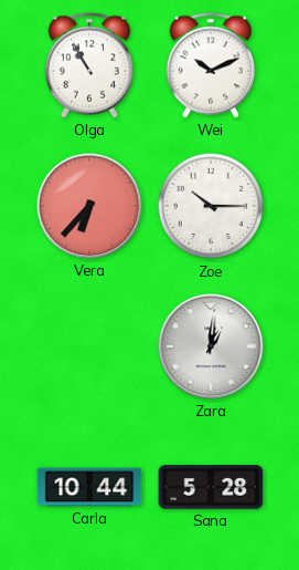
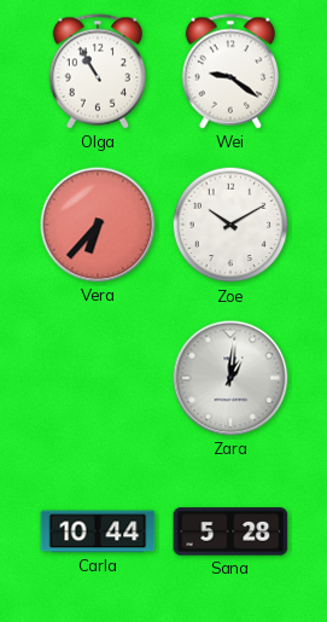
Wei: 10:11 -> 9:21 (229, 71)
Zoe: 10:15 -> 10:10 (230, 225)
